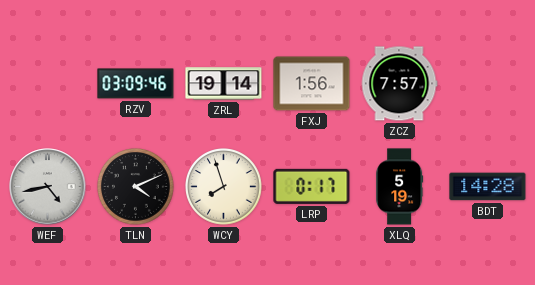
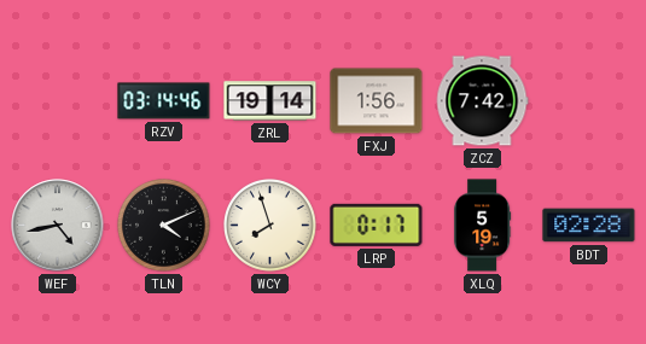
RZV: 03:09 -> 03:14 (164, 101)
ZCZ: 7:57 -> 7:42 (482, 101)
BDT: 14:28 -> 02:28 (589, 226)
